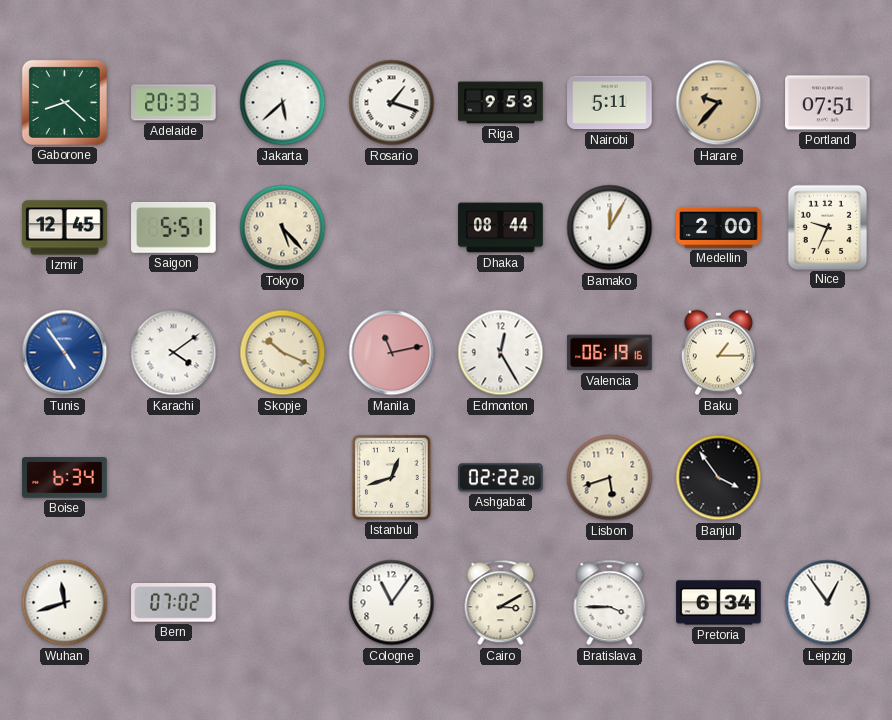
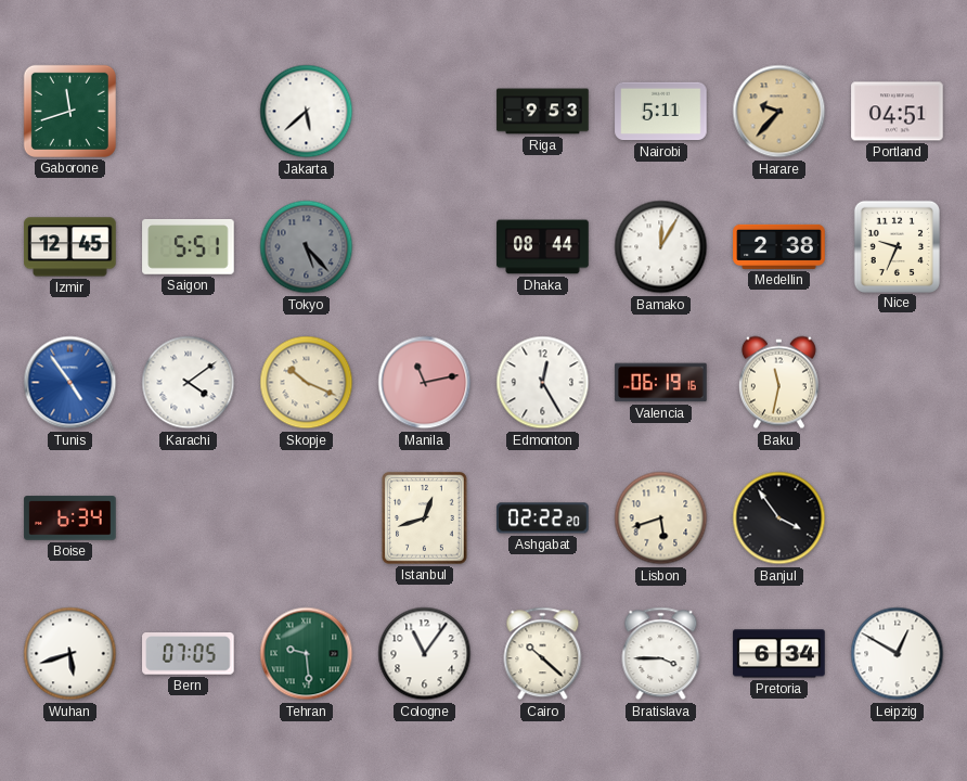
Gaborone: 8:22 -> 11:42 (69, 111)
Adelaide: 20:33 -> none (174, 103)
Rosario: 1:18 -> none (392, 103)
Portland: 07:51 -> 04:51 (898, 112)
Tokyo dial: cream -> grey (307, 247)
Medellin: 2:00 -> 2:38 (779, 246)
Baku: 1:15 -> 11:32 (778, 383)
Wuhan: 11:42 -> 5:42 (70, 654)
Bern: 07:02 -> 07:05 (189, 654)
Tehran: none -> 9:29 (307, 654)
Cairo: 3:10 -> 10:22 (543, 654)
Leipzig: 12:54 -> 12:50 (898, 654)
